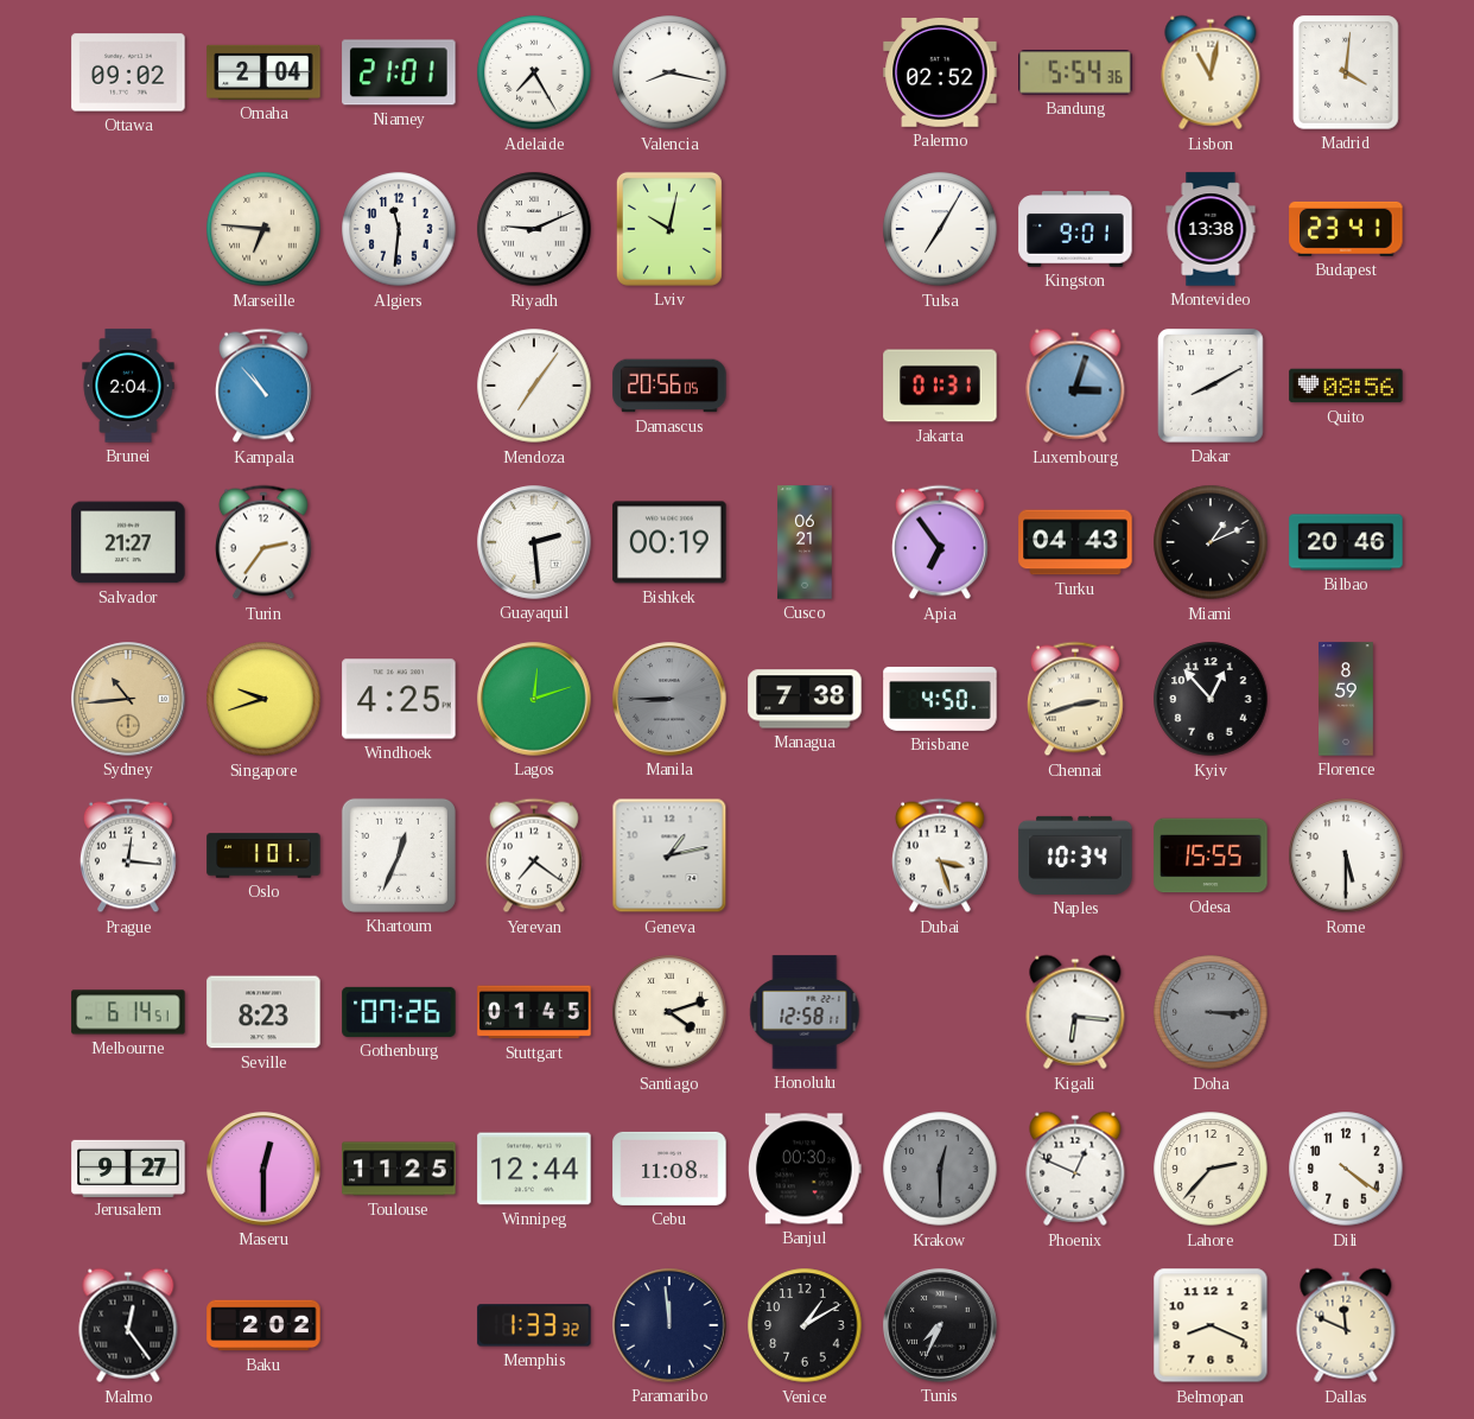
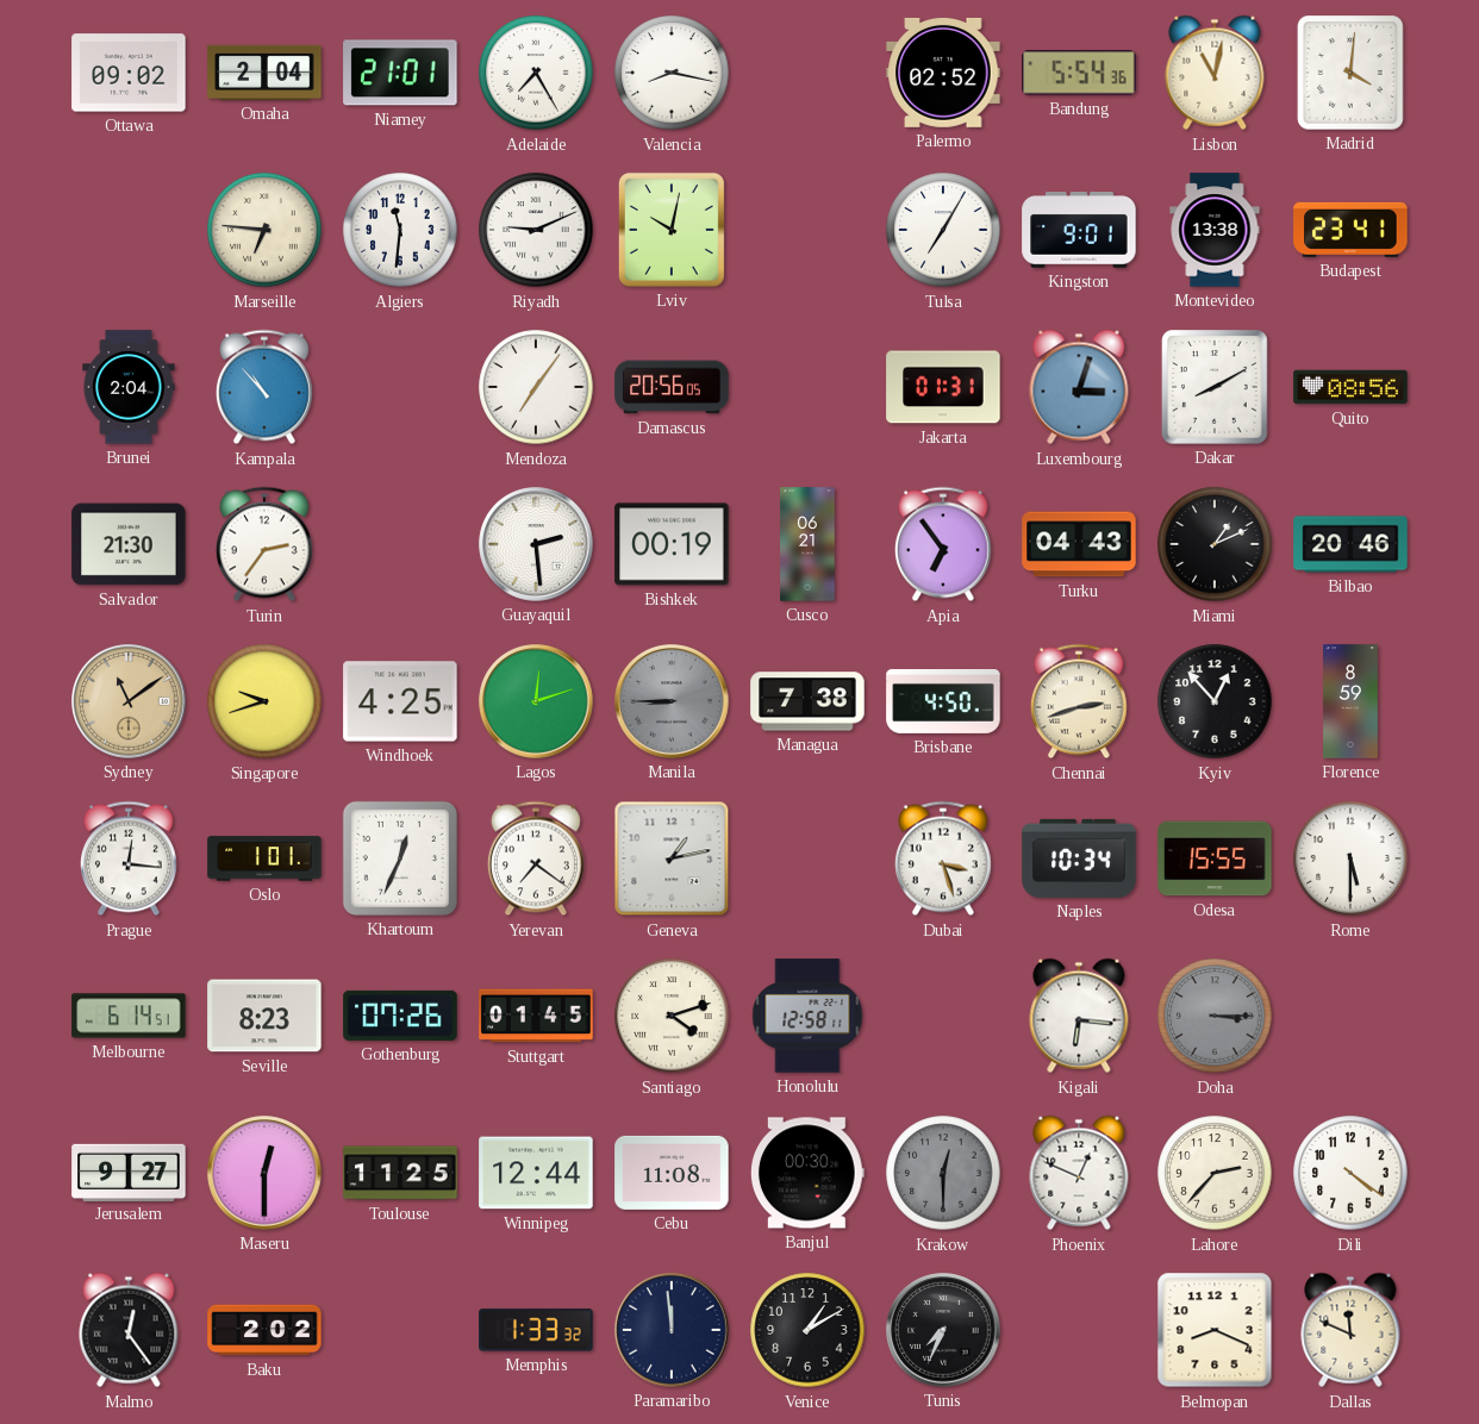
Salvador: 21:27 -> 21:30 (129, 544)
Sydney: 10:44 -> 11:09 (129, 701)
